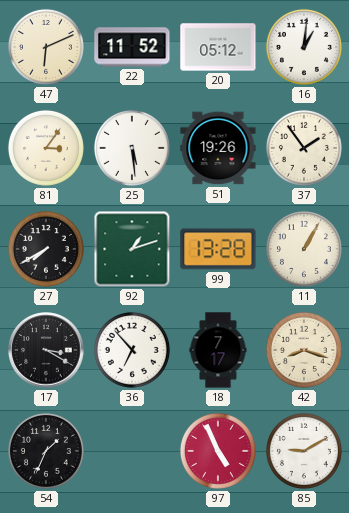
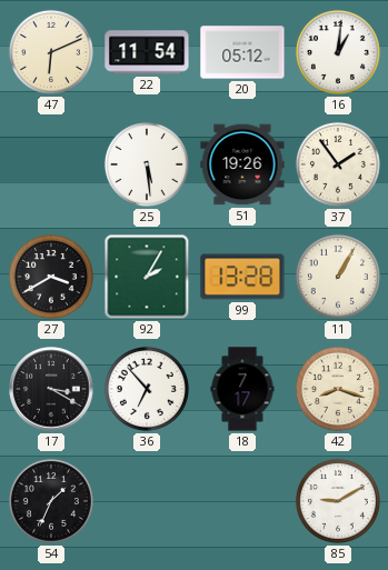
22: 11:52 -> 11:54 (147, 52)
81: 3:06 -> none (46, 148)
27: 7:40 -> 3:40 (51, 277)
92: 1:12 -> 2:05 (147, 277)
97: 4:56 -> none (218, 451)
